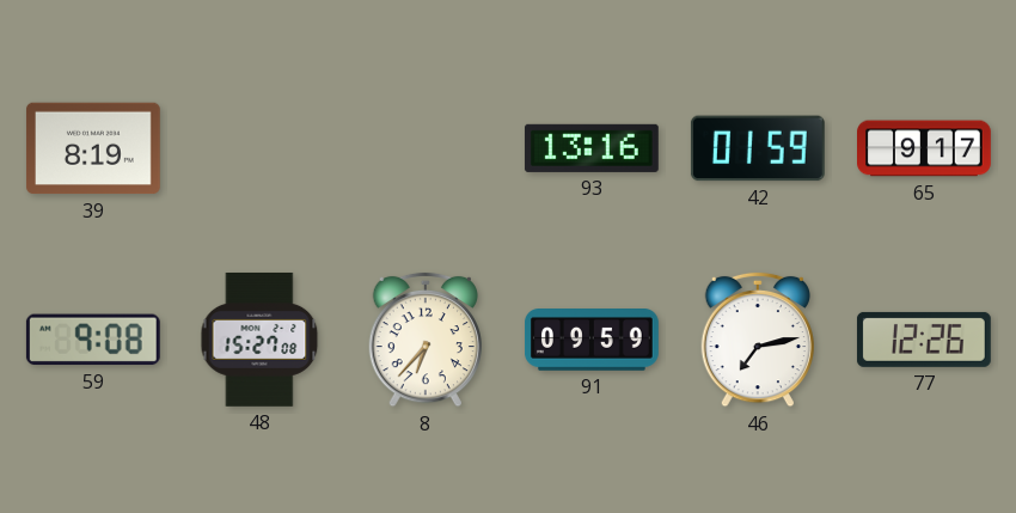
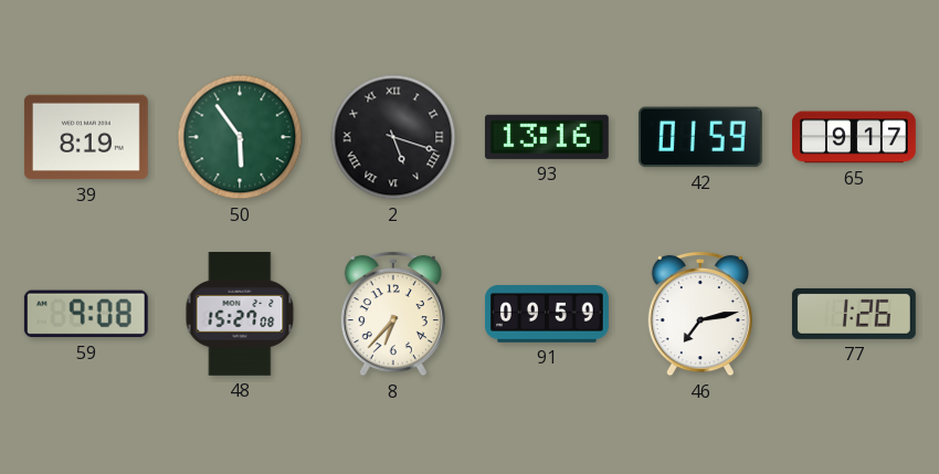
50: none -> 5:54 (240, 137)
2: none -> 5:18 (393, 137)
77: 12:26 -> 1:26 (854, 314)
